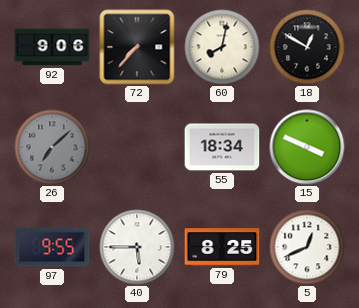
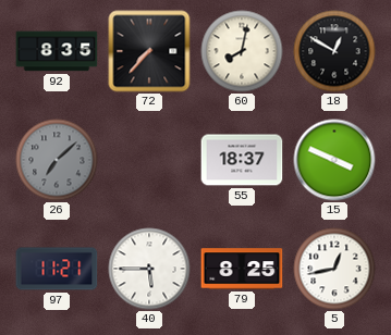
92: 9:06 -> 8:35 (57, 51)
55: 18:34 -> 18:37 (242, 160)
97: 9:55 -> 11:21 (57, 269)
5: 12:41 -> 12:43 (334, 269)
